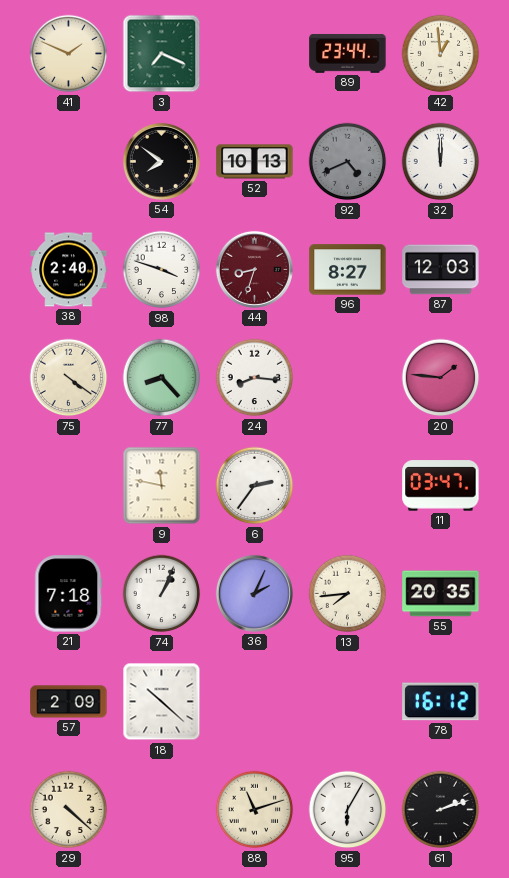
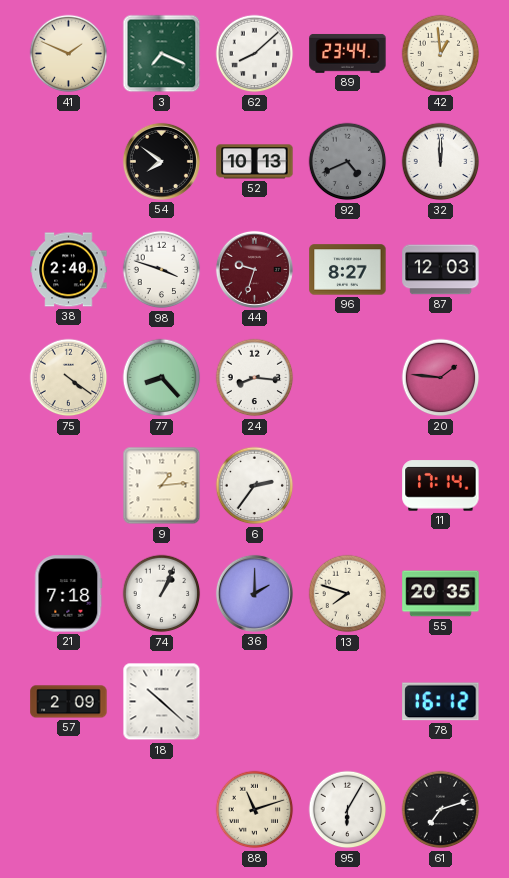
62: none -> 8:08 (255, 54)
44: 8:33 -> 9:33 (254, 269)
9: 11:47 -> 1:14 (162, 486)
11: 03:47 -> 17:14 (441, 486)
36: 2:04 -> 2:00 (254, 593)
13: 7:44 -> 7:48 (348, 594)
29: 4:22 -> none (69, 810)
61: 2:12 -> 7:12 (441, 810)
